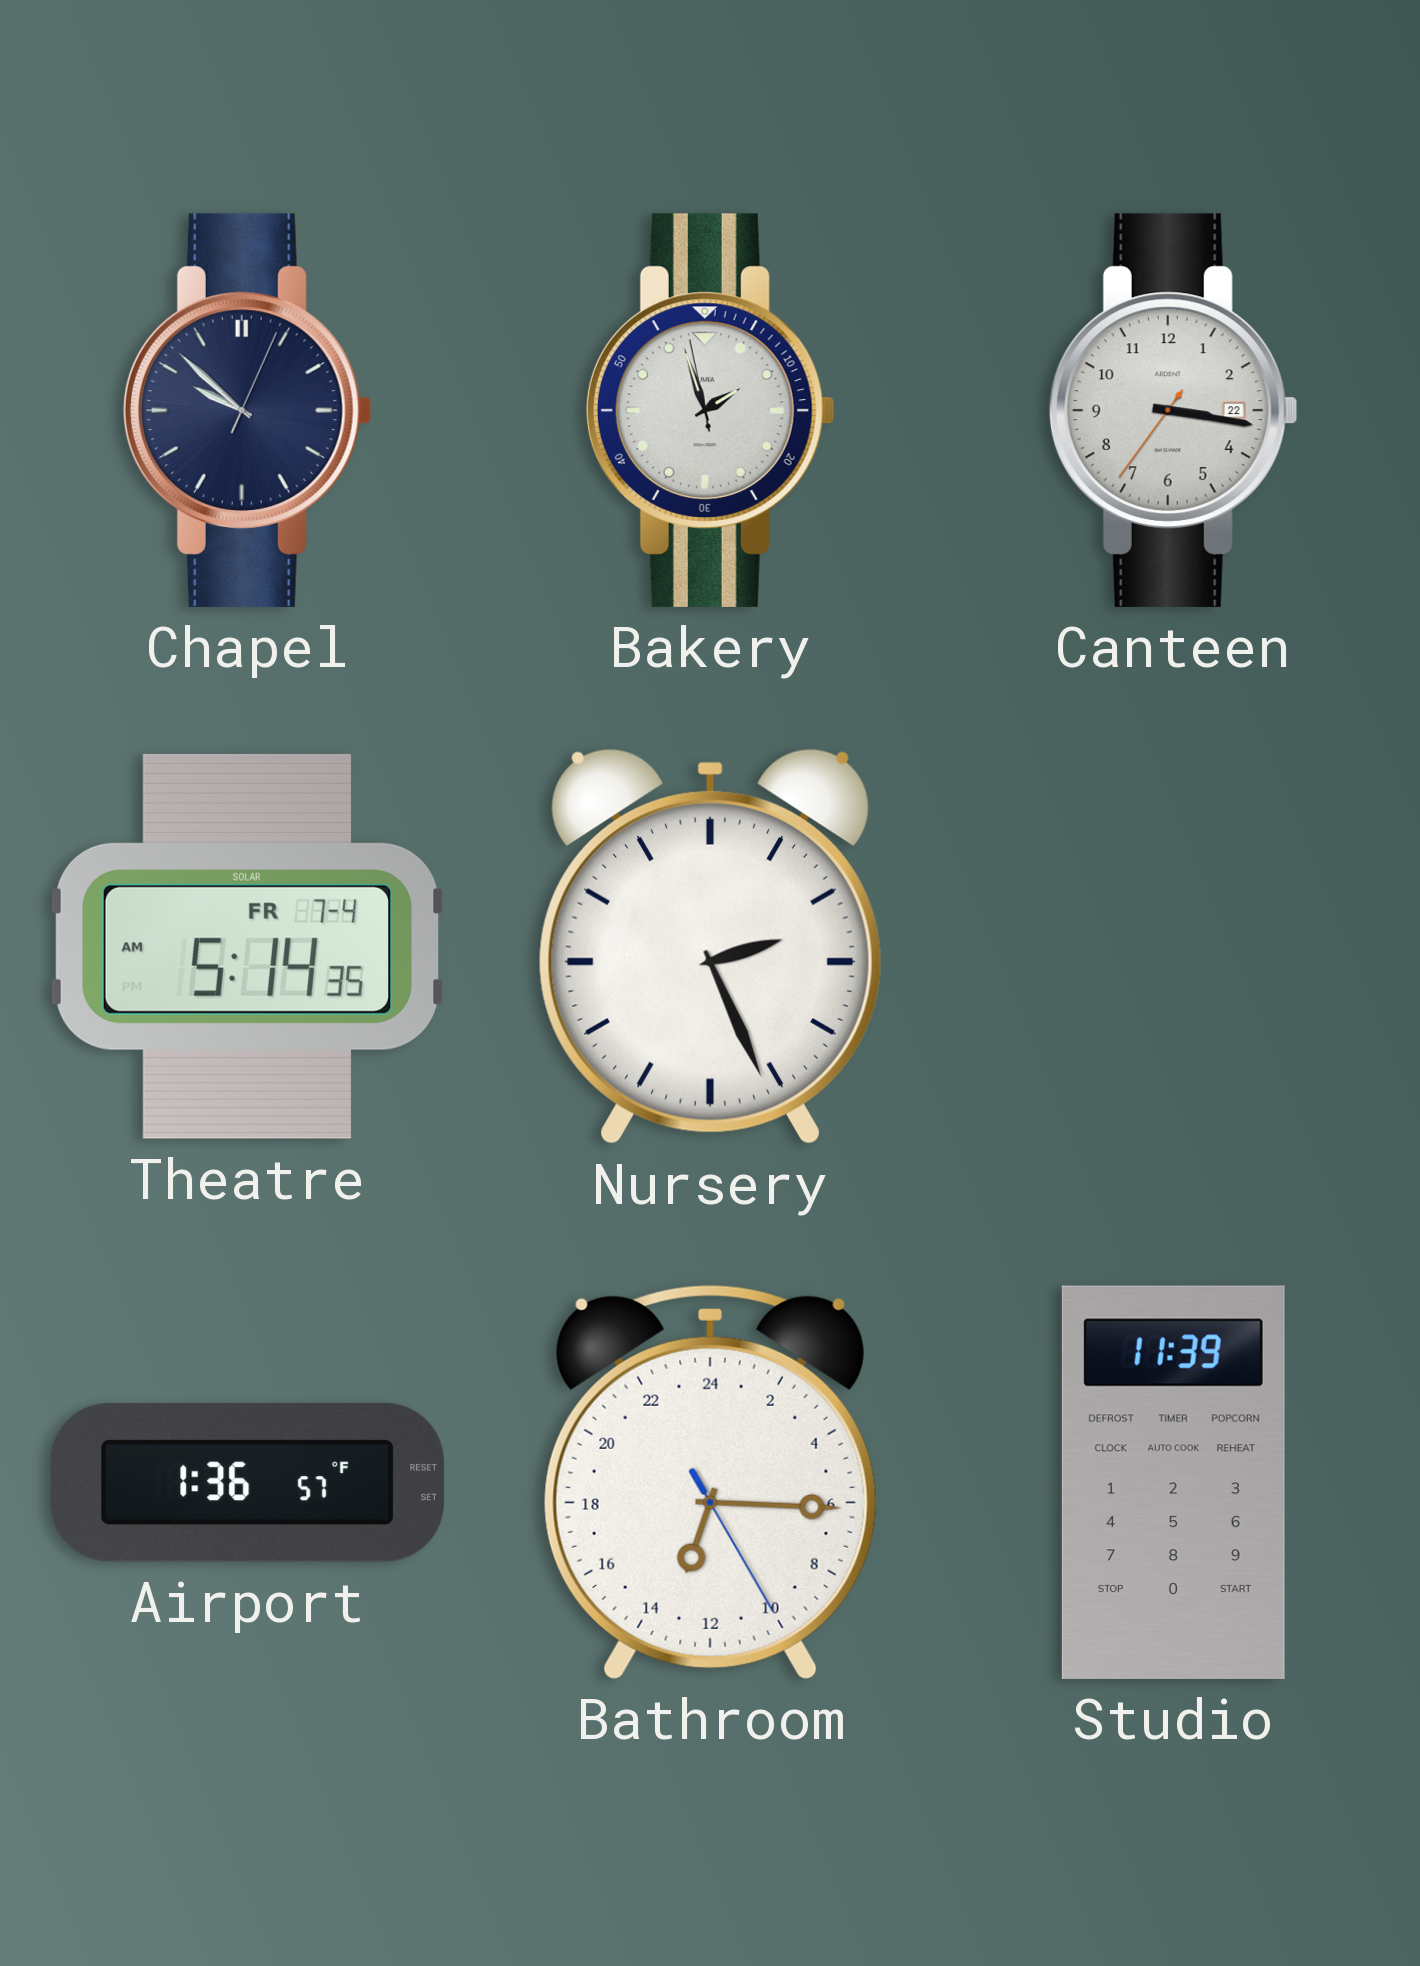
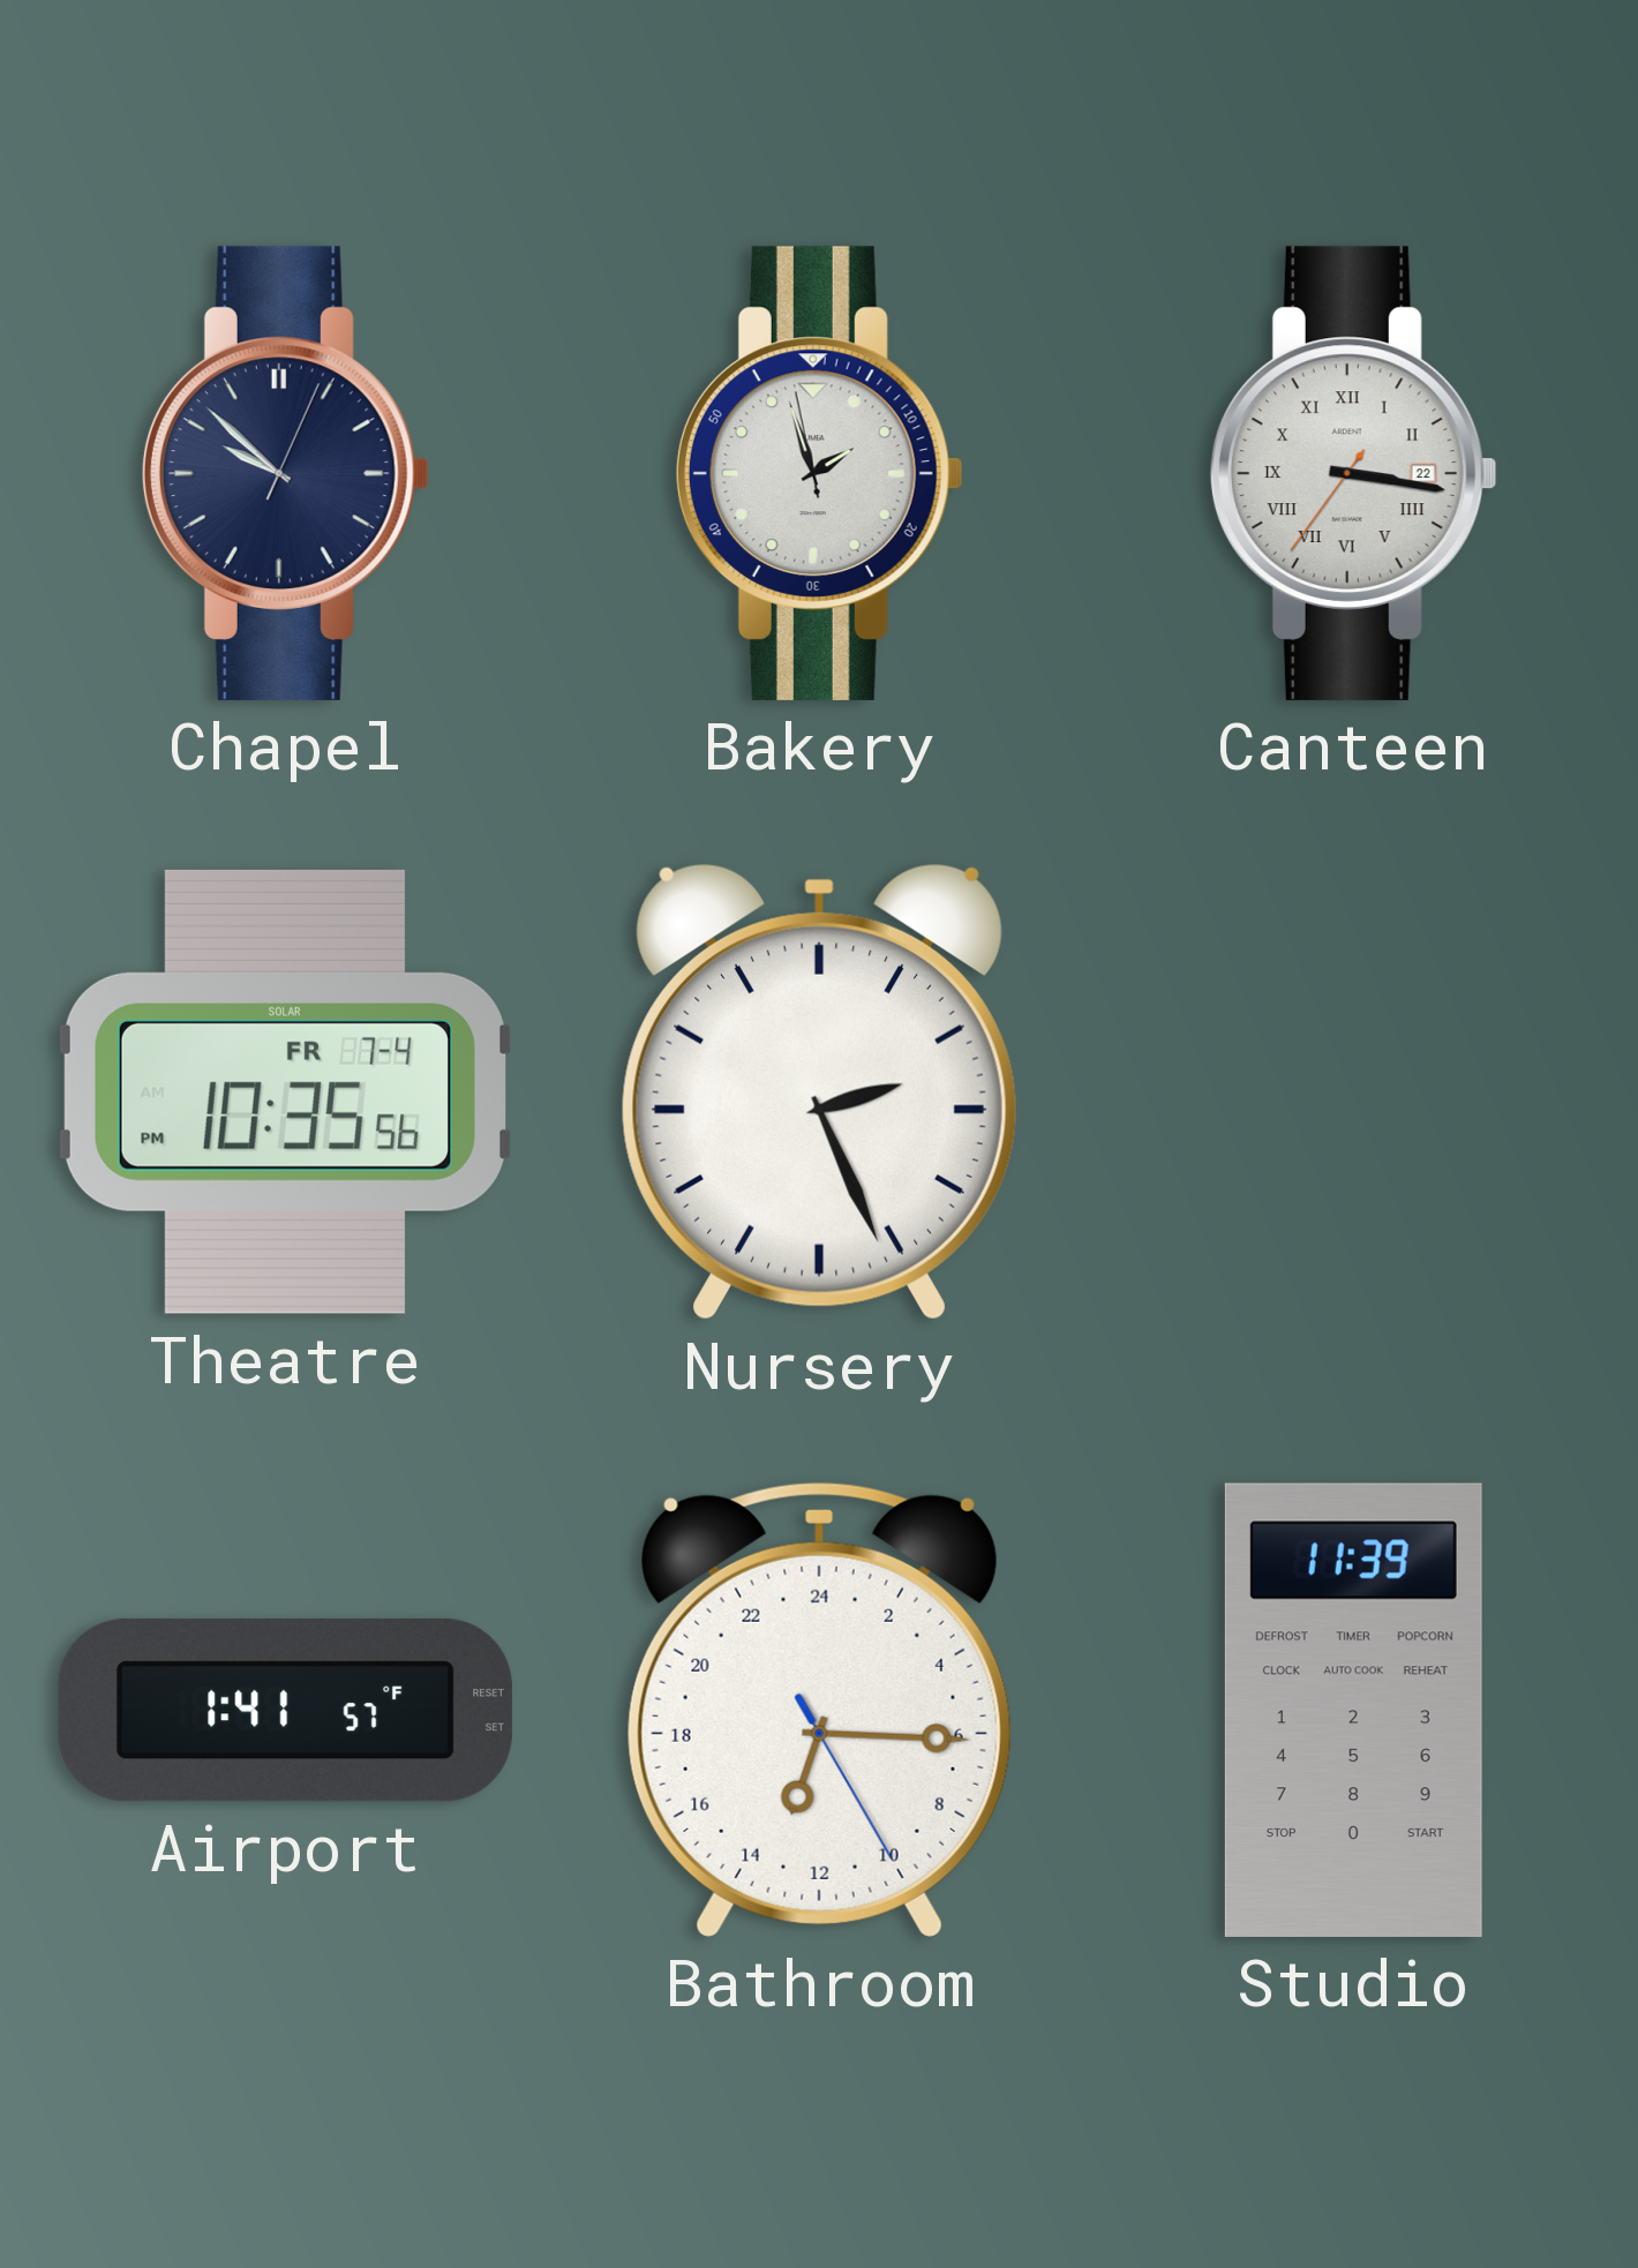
Canteen numerals: Arabic -> Roman (1353, 473)
Theatre: 5:14 -> 10:35 (285, 1091)
Airport: 1:36 -> 1:41 (285, 1710)
